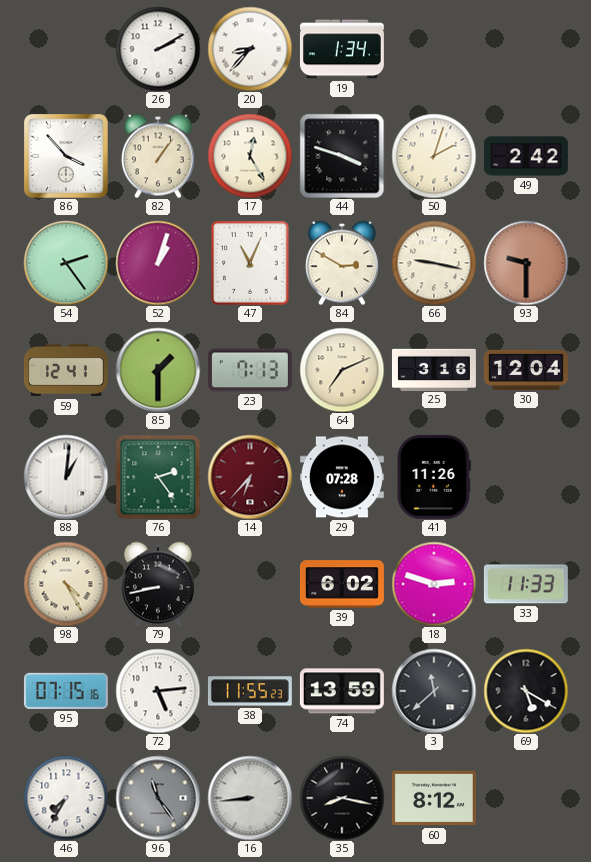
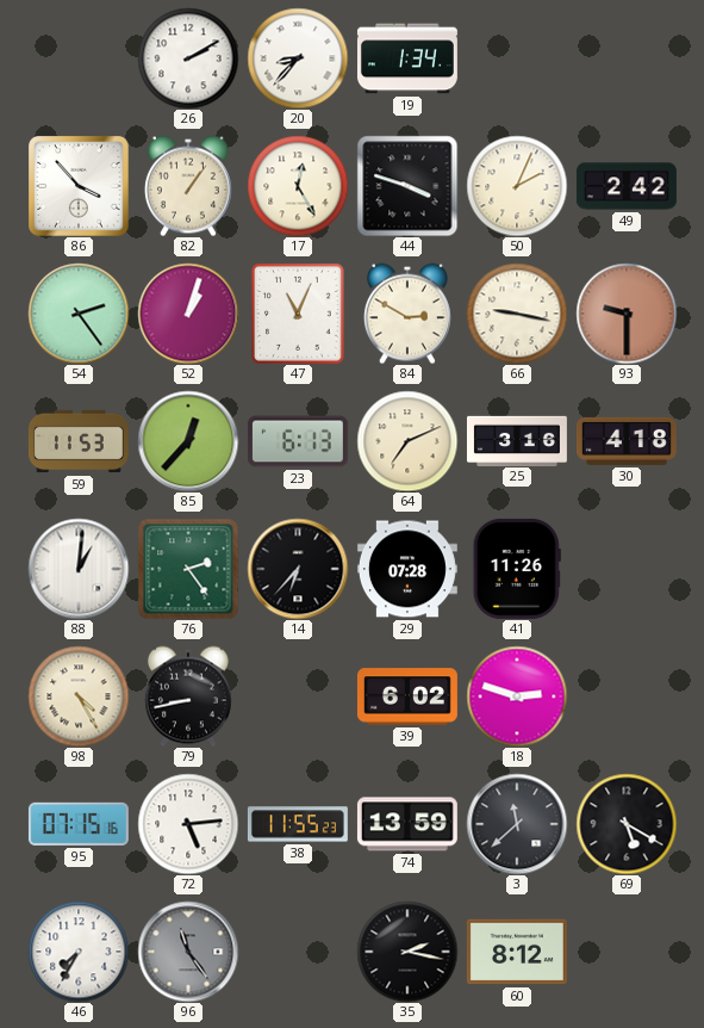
50: 2:03 -> 2:04 (517, 186)
59: 12:41 -> 11:53 (79, 441)
85: 1:30 -> 12:37 (188, 441)
23: 7:13 -> 6:13 (298, 441)
30: 12:04 -> 4:18 (627, 441)
14 dial: burgundy -> black (298, 569)
33: 11:33 -> none (526, 584)
16: 8:44 -> none (250, 798)
35: 8:17 -> 2:17 (407, 952)
